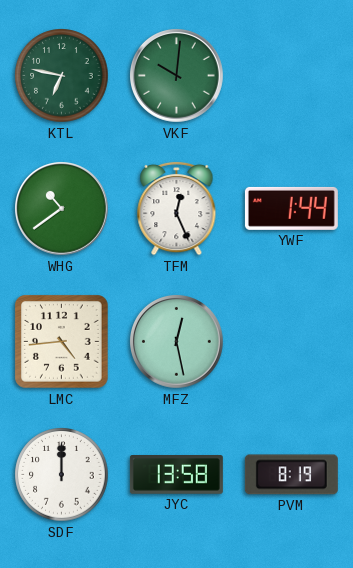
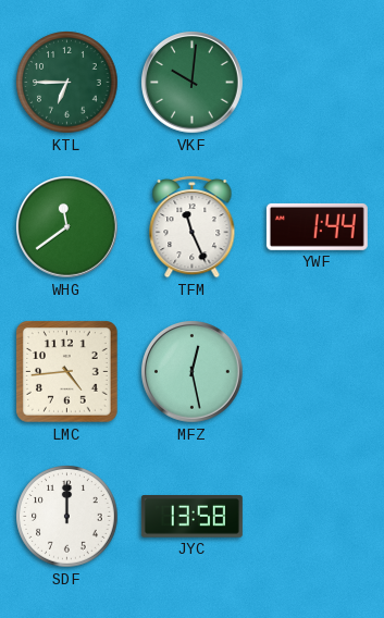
KTL: 6:47 -> 6:45 (67, 83)
WHG: 10:39 -> 11:39 (67, 227)
TFM: 12:26 -> 11:26 (193, 226)
PVM: 8:19 -> none (291, 475)
